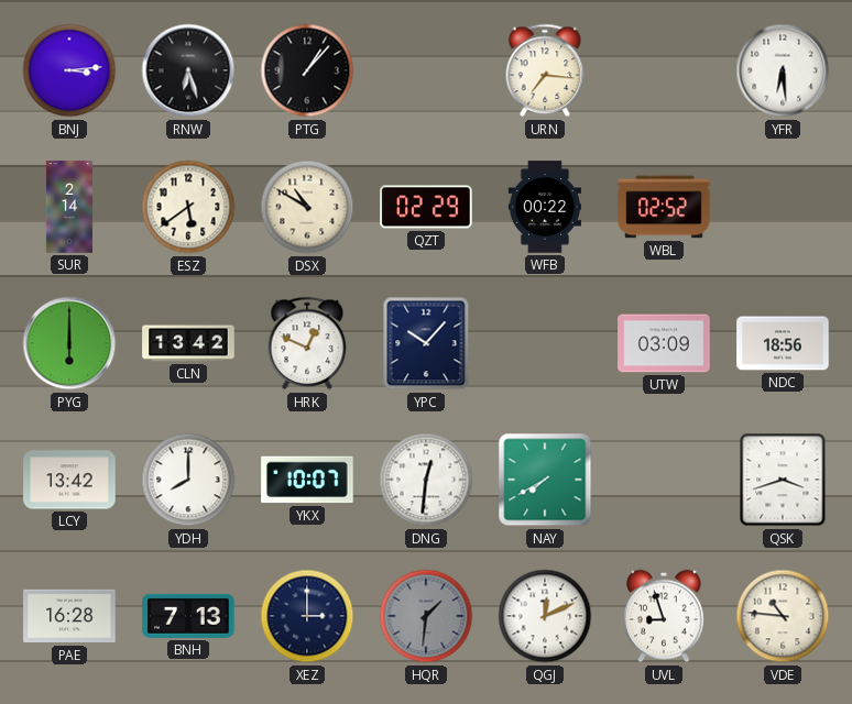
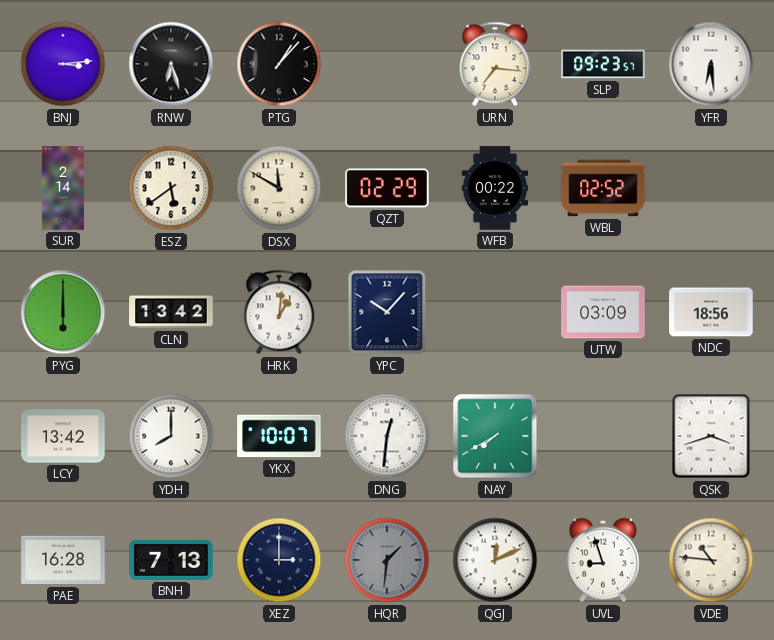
SLP: none -> 09:23 (603, 64)
DSX: 10:50 -> 11:50 (279, 188)
HRK: 12:49 -> 1:01 (279, 312)
